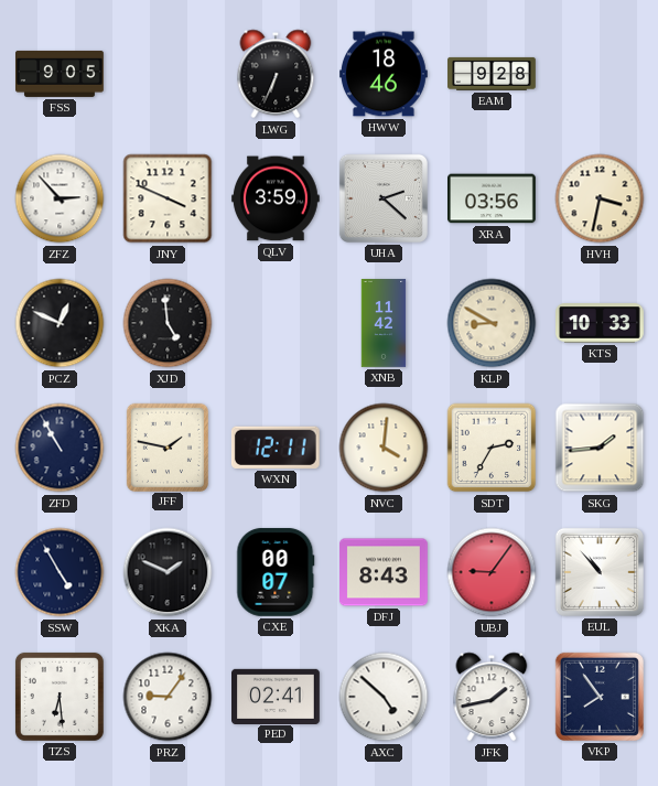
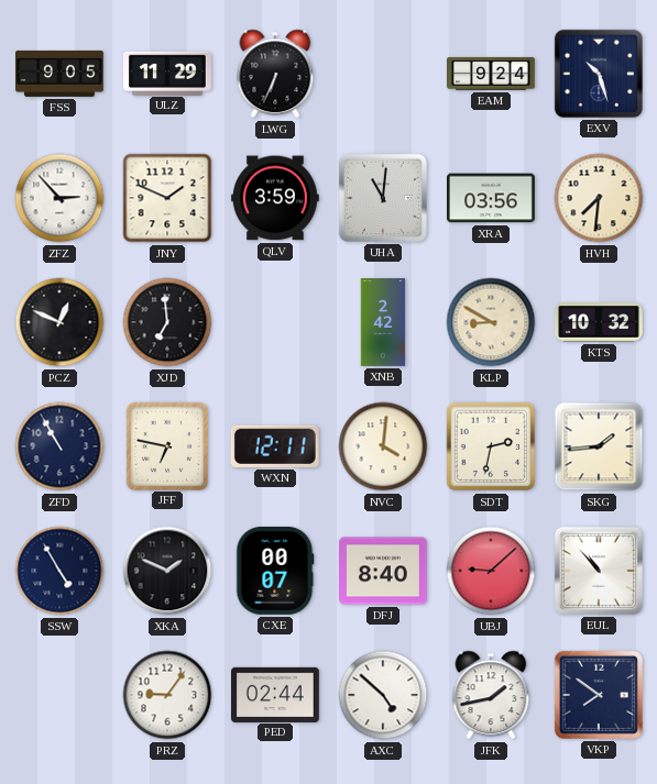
ULZ: none -> 11:29 (168, 73)
HWW: 18:46 -> none (385, 74)
EAM: 9:28 -> 9:24 (492, 74)
EXV: none -> 10:27 (599, 74)
JNY: 3:49 -> 1:49 (167, 198)
UHA: 2:22 -> 11:01 (383, 198)
HVH: 3:32 -> 7:31 (599, 198)
XJD: 4:59 -> 6:59 (167, 322)
XNB: 11:42 -> 2:42 (383, 322)
KTS: 10:33 -> 10:32 (600, 322)
JFF: 1:47 -> 6:47 (166, 445)
SDT: 2:35 -> 2:32 (491, 446)
DFJ: 8:43 -> 8:40 (384, 571)
UBJ: 9:06 -> 9:08 (491, 571)
TZS: 6:29 -> none (60, 697)
PED: 02:41 -> 02:44 (276, 694)
VKP: 7:54 -> 7:51 (599, 695)
